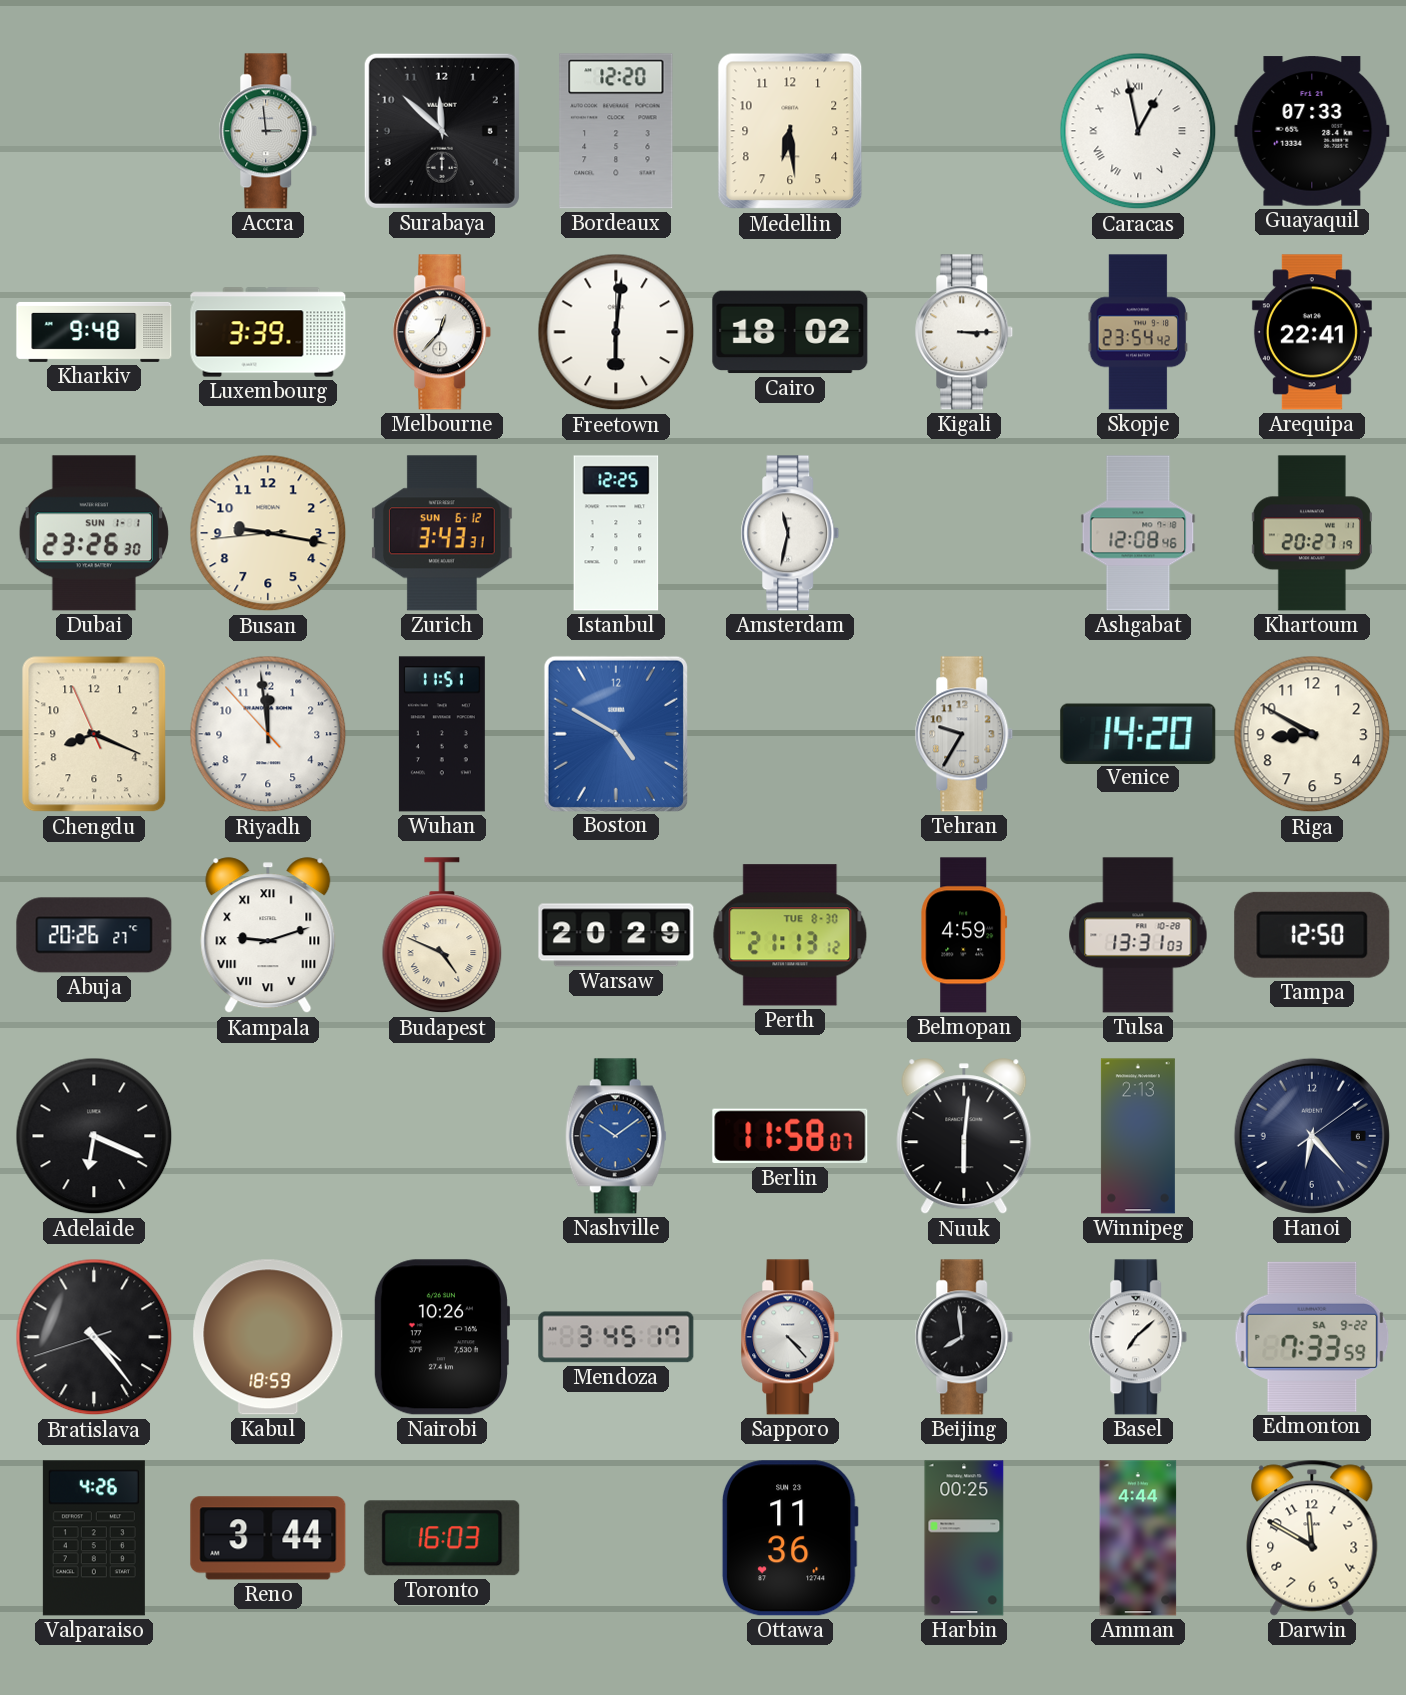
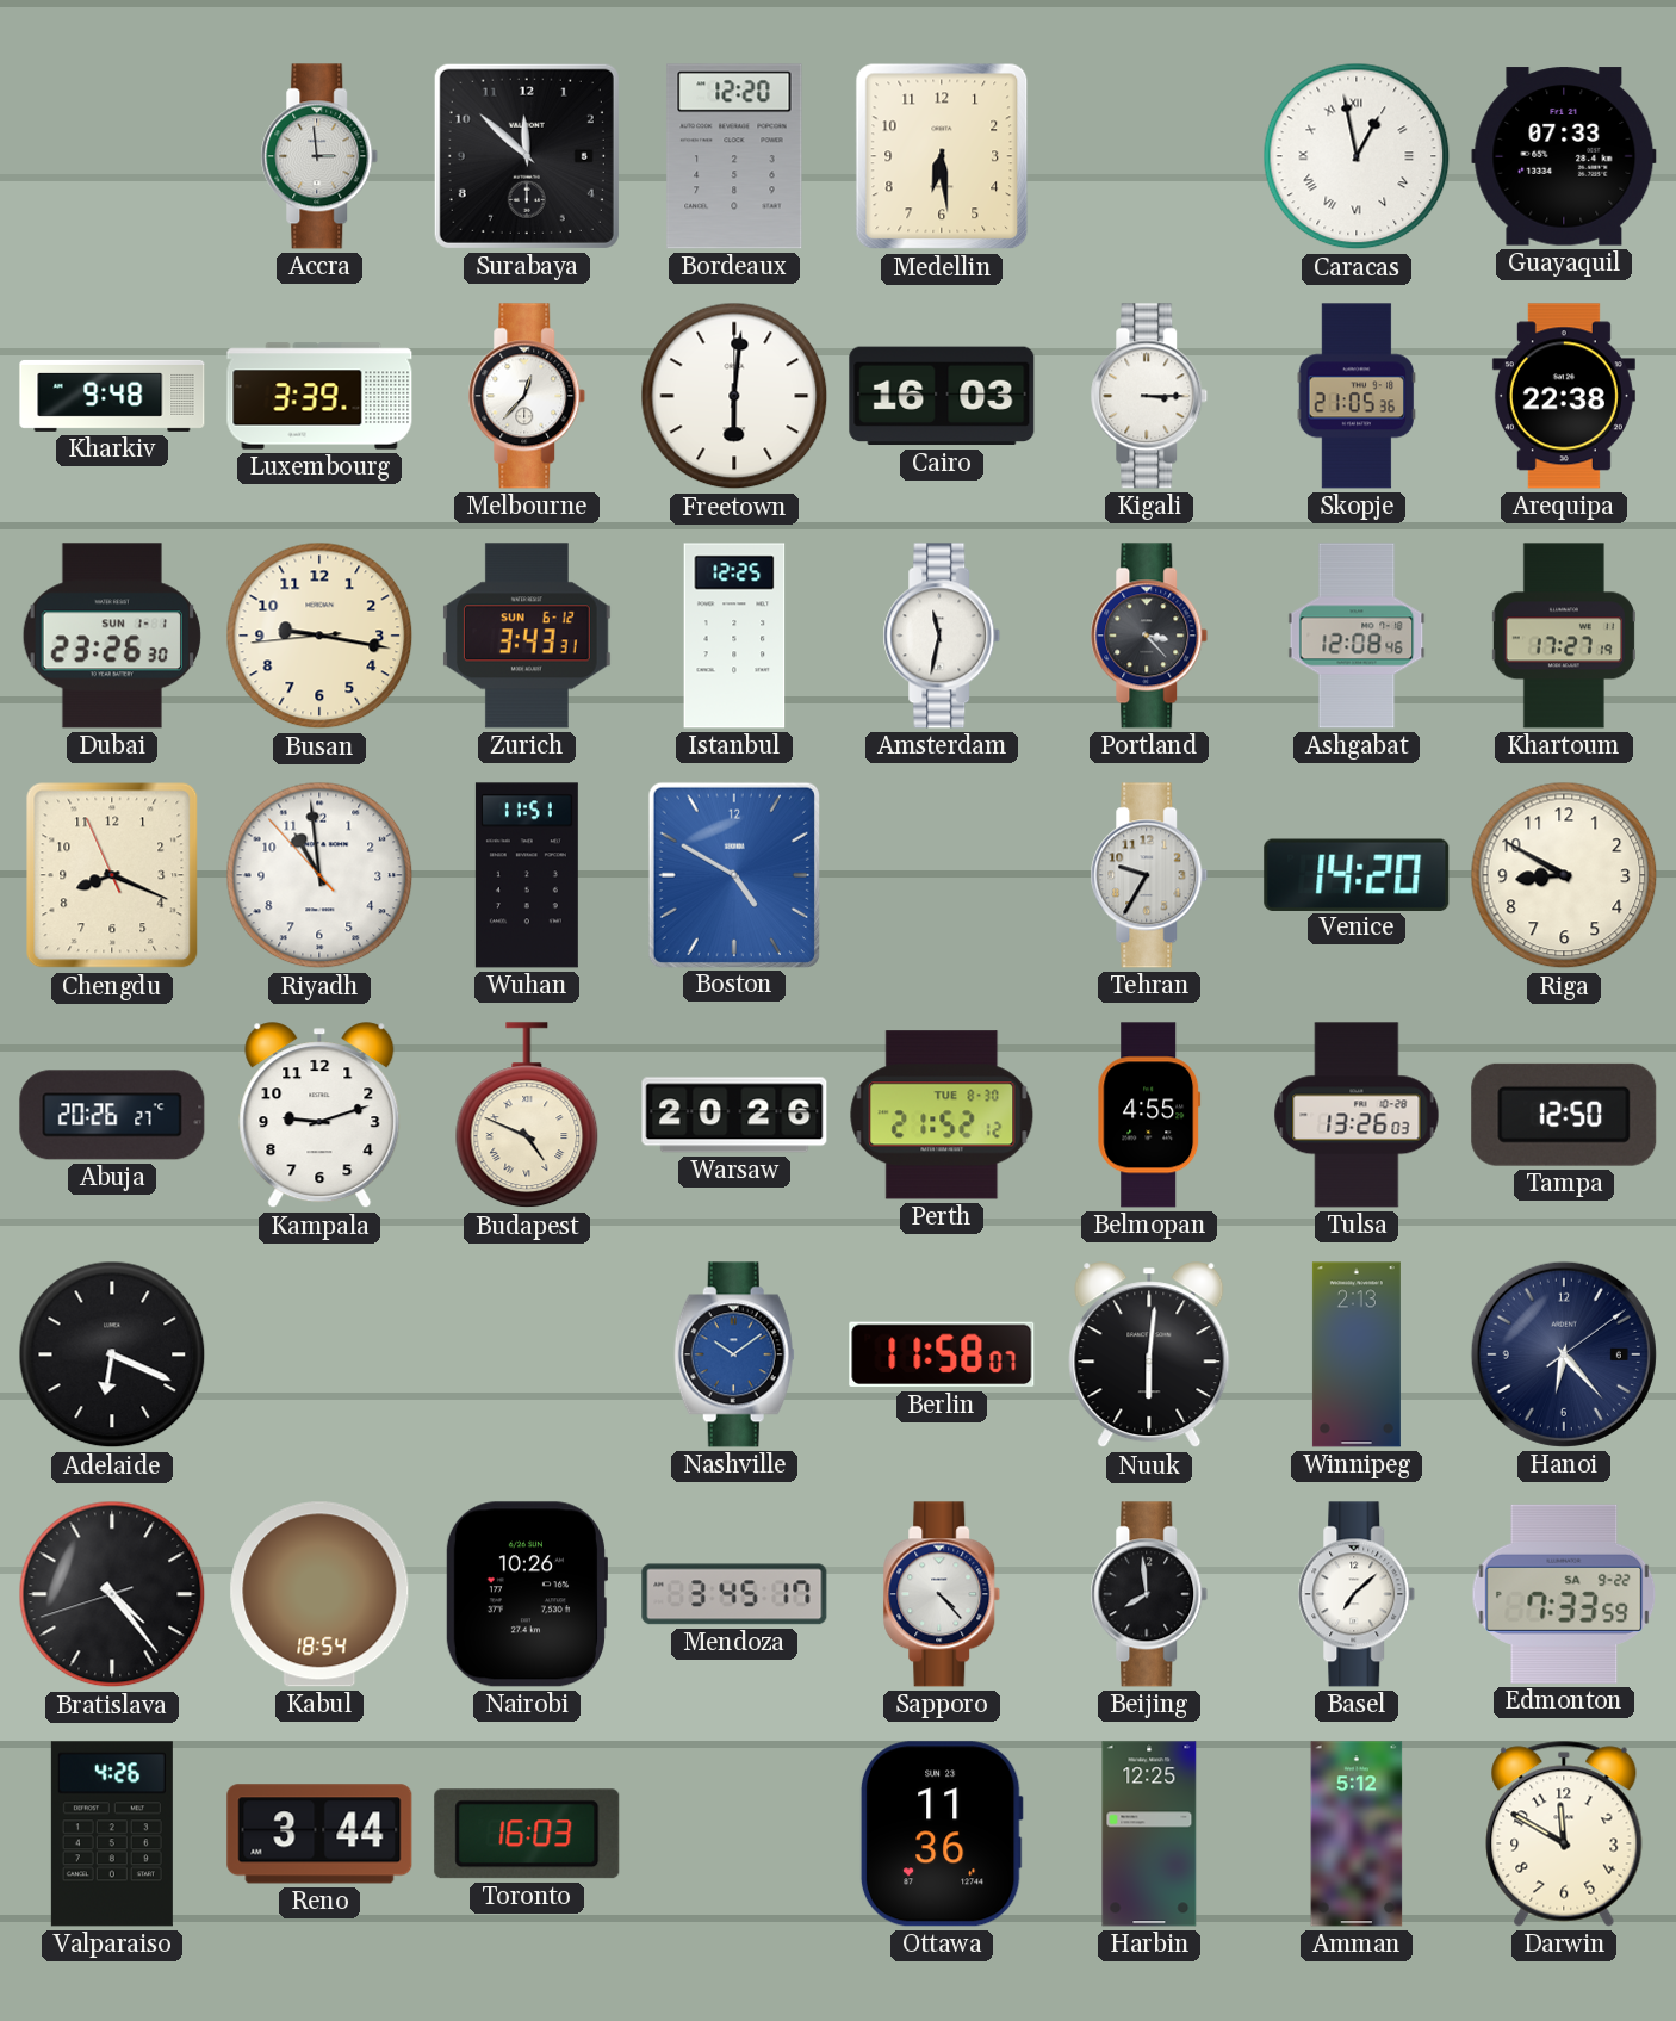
Cairo: 18:02 -> 16:03 (942, 396)
Skopje: 23:54 -> 21:05 (1357, 396)
Arequipa: 22:41 -> 22:38 (1564, 396)
Portland: none -> 3:23 (1149, 636)
Khartoum: 20:27 -> 17:27 (1564, 636)
Riyadh: 11:58 -> 10:58 (319, 875)
Kampala numerals: Roman -> Arabic (319, 1116)
Warsaw: 20:29 -> 20:26 (734, 1115)
Perth: 21:13 -> 21:52 (942, 1115)
Belmopan: 4:59 -> 4:55 (1149, 1115)
Tulsa: 13:31 -> 13:26 (1357, 1115)
Kabul: 18:59 -> 18:54 (319, 1594)
Harbin: 00:25 -> 12:25 (1149, 1834)
Amman: 4:44 -> 5:12 (1357, 1834)
